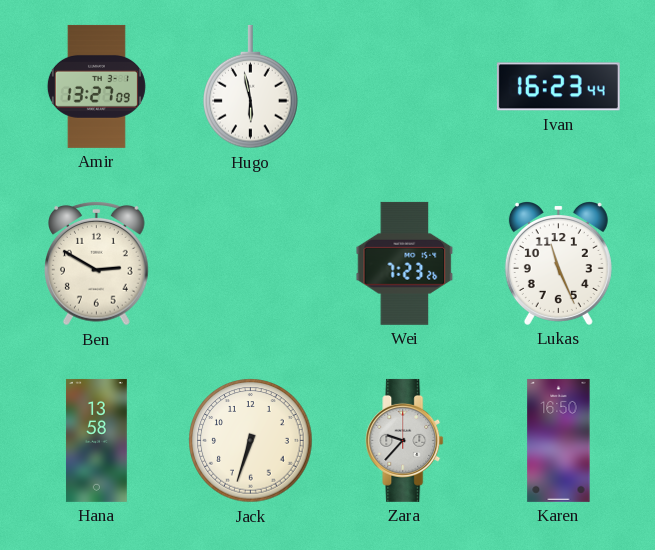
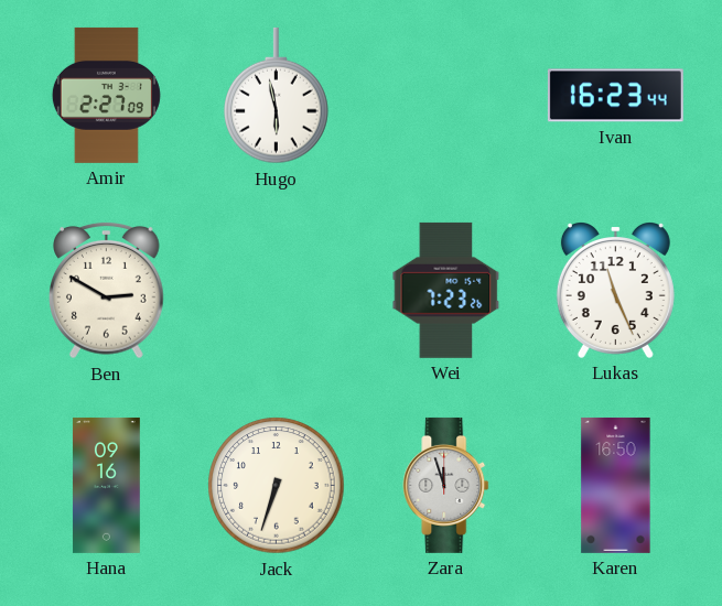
Amir: 13:27 -> 2:27 (106, 95)
Hana: 13:58 -> 09:16 (107, 485)
Zara: 9:37 -> 11:57 (446, 485)
